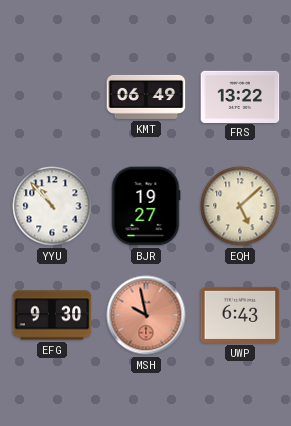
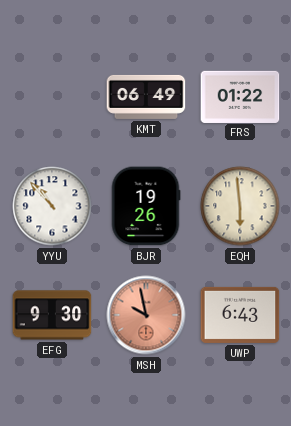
FRS: 13:22 -> 01:22 (240, 96)
BJR: 19:27 -> 19:26 (146, 206)
EQH: 5:08 -> 5:59 (240, 206)
